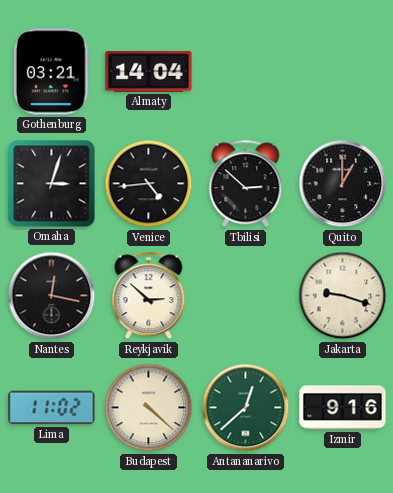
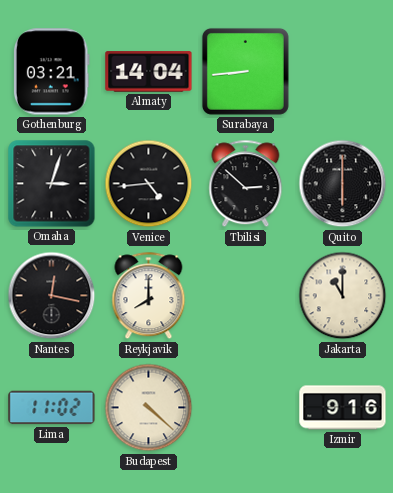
Surabaya: none -> 8:44 (245, 71)
Quito: 1:00 -> 6:00 (343, 184)
Reykjavik: 2:52 -> 8:00 (149, 296)
Jakarta: 9:18 -> 11:00 (343, 296)
Antananarivo: 12:38 -> none (246, 408)
